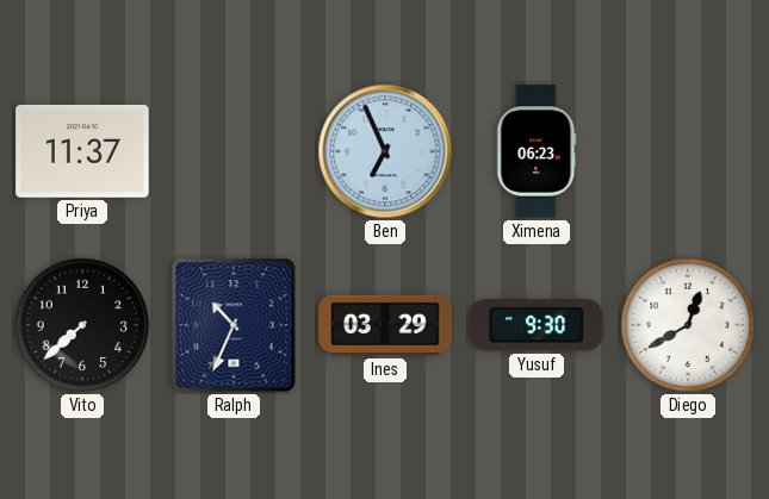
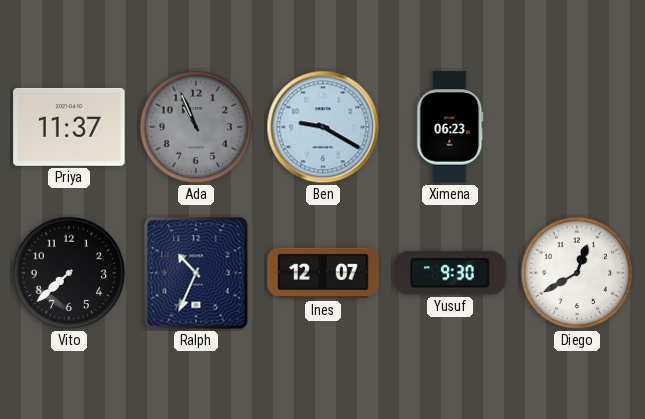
Ada: none -> 10:56 (196, 127)
Ben: 6:56 -> 9:20 (323, 127)
Ines: 03:29 -> 12:07 (323, 273)
